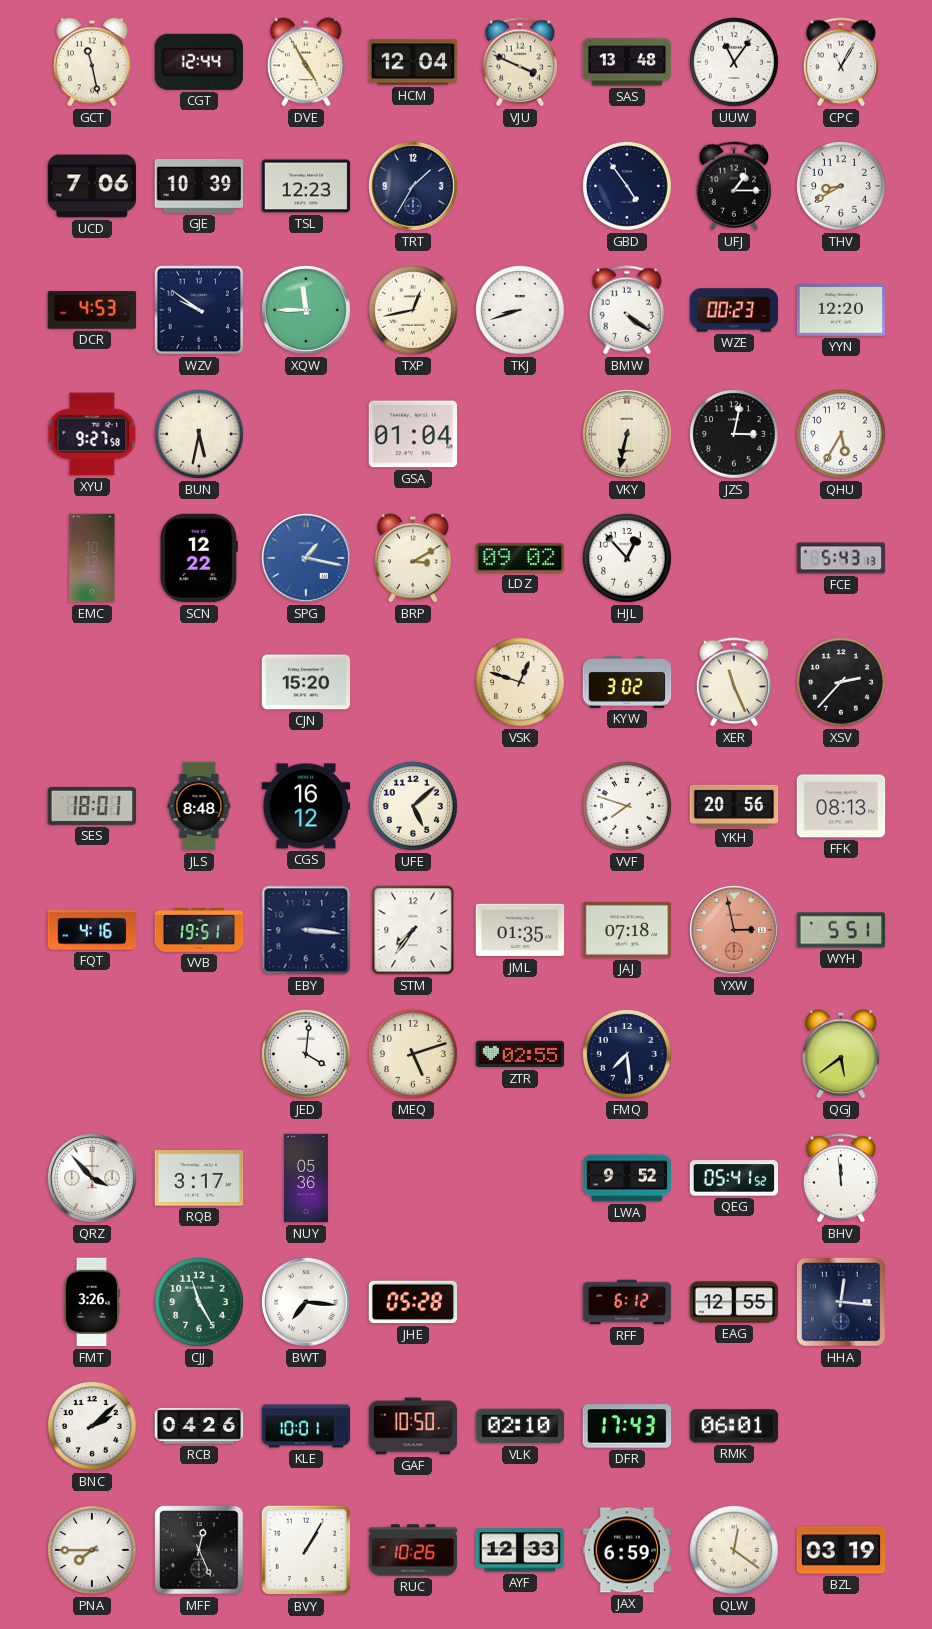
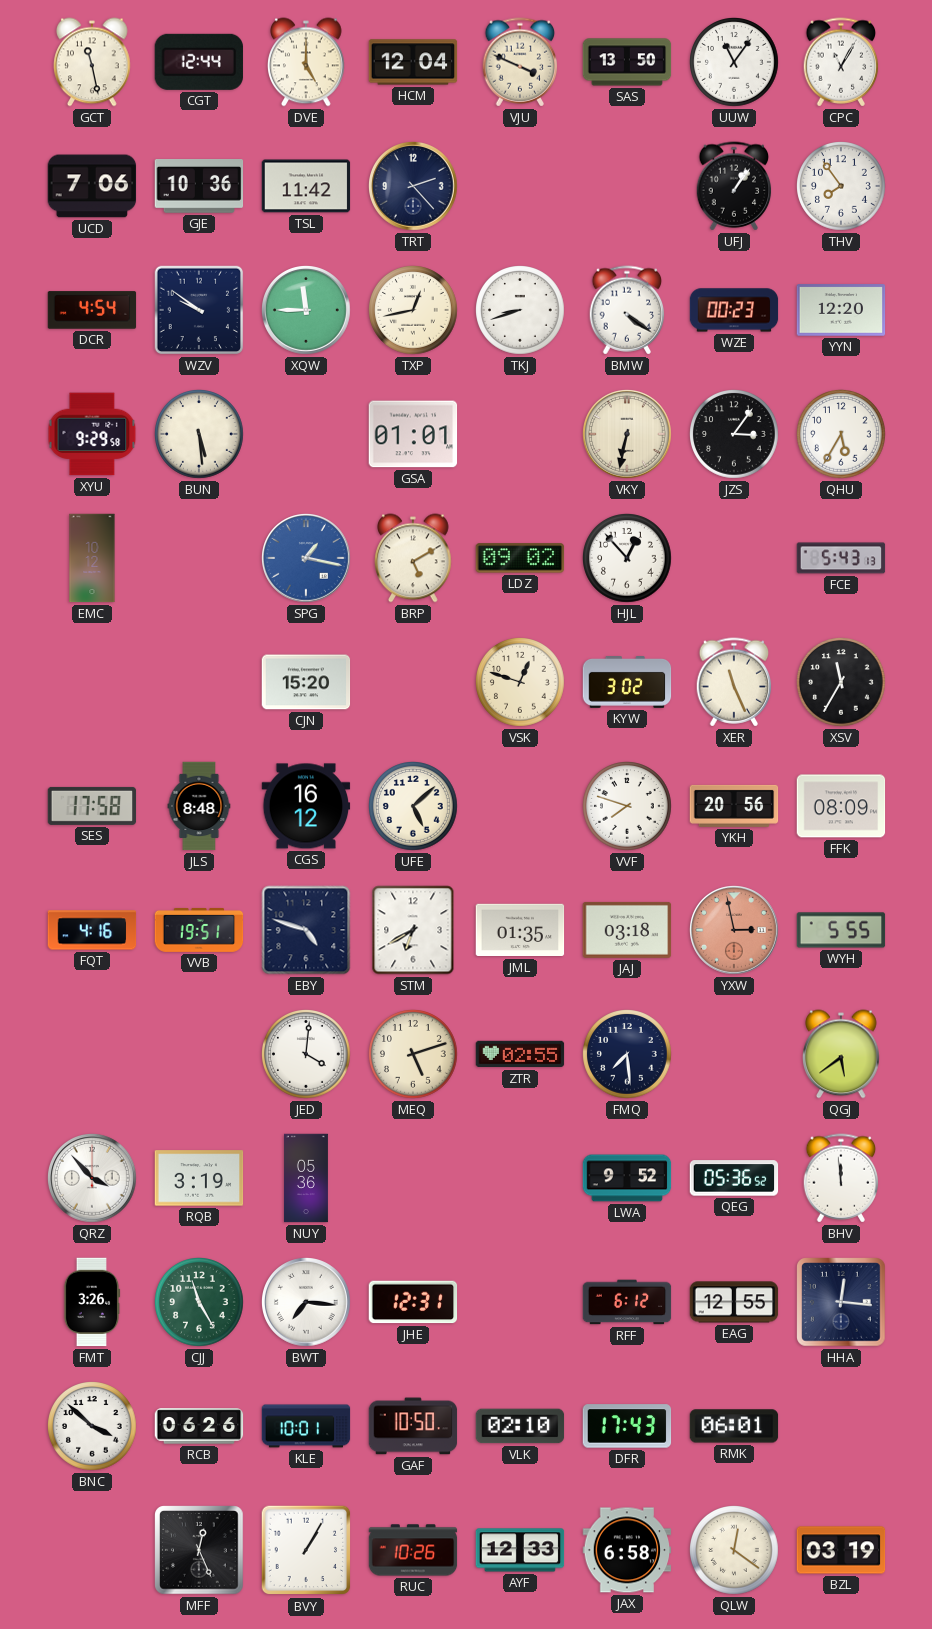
DVE: 4:55 -> 5:00 (307, 62)
SAS: 13:48 -> 13:50 (627, 62)
GJE: 10:39 -> 10:36 (199, 187)
TSL: 12:23 -> 11:42 (306, 186)
TRT: 1:35 -> 2:23 (414, 187)
GBD: 4:54 -> none (628, 187)
UFJ: 1:15 -> 1:06 (734, 186)
THV: 8:40 -> 7:54 (842, 187)
DCR: 4:53 -> 4:54 (92, 310)
XYU: 9:27 -> 9:29 (92, 434)
BUN: 5:32 -> 5:29 (200, 435)
GSA: 01:04 -> 01:01 (413, 434)
JZS: 3:02 -> 3:06 (735, 435)
SCN: 12:22 -> none (199, 558)
BRP: 3:10 -> 5:10 (414, 558)
XSV: 2:37 -> 11:35 (842, 683)
SES: 18:01 -> 17:58 (92, 806)
FFK: 08:13 -> 08:09 (841, 806)
EBY: 3:16 -> 4:48 (306, 930)
STM: 7:36 -> 6:40 (413, 930)
JAJ: 07:18 -> 03:18 (627, 930)
WYH: 5:51 -> 5:55 (841, 930)
RQB: 3:17 -> 3:19 (199, 1178)
QEG: 05:41 -> 05:36 (734, 1178)
JHE: 05:28 -> 12:31 (413, 1302)
BNC: 2:08 -> 3:52 (93, 1427)
RCB: 04:26 -> 06:26 (199, 1426)
PNA: 7:45 -> none (93, 1551)
JAX: 6:59 -> 6:58 (627, 1550)
